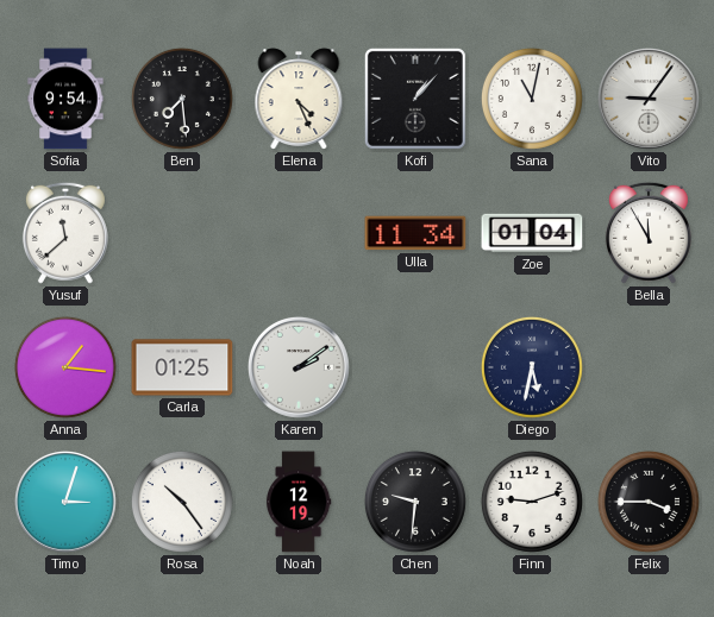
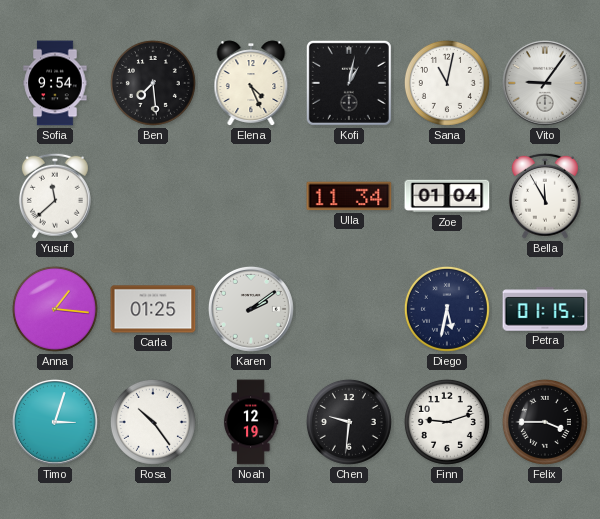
Kofi: 1:07 -> 1:02 (349, 83)
Petra: none -> 01:15 (545, 309)
